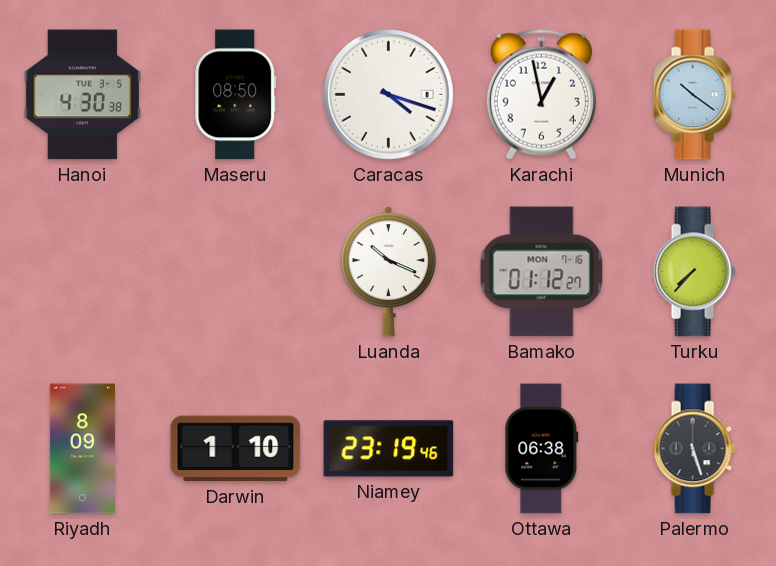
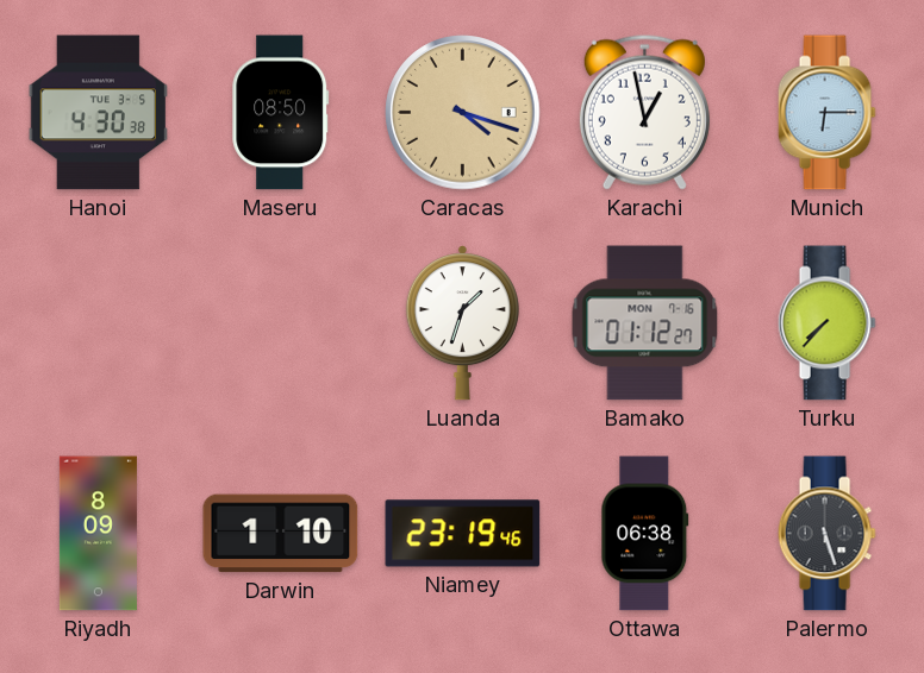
Caracas dial: white -> champagne (463, 113)
Munich: 10:21 -> 6:15 (826, 113)
Luanda: 10:19 -> 1:33 (462, 323)
